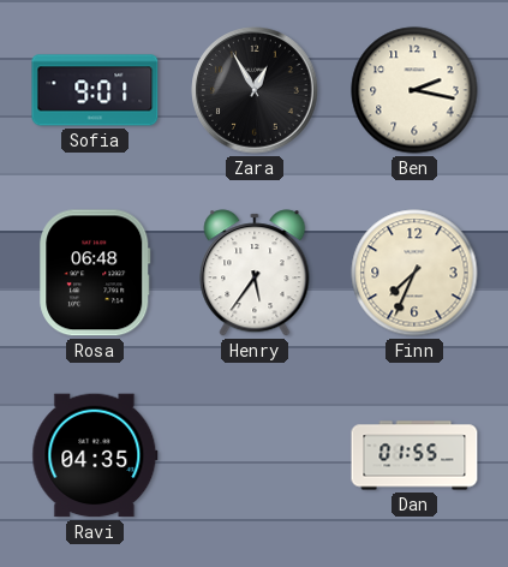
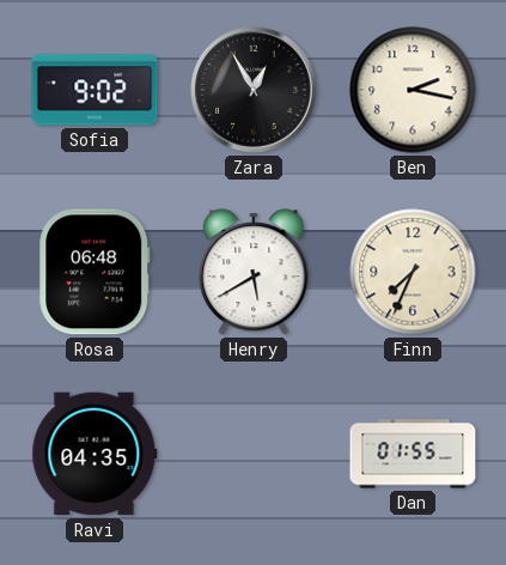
Sofia: 9:01 -> 9:02 (95, 90)
Henry: 5:36 -> 5:40 (254, 272)
